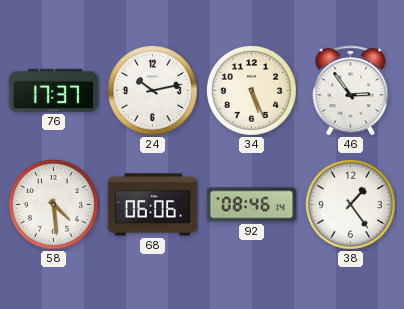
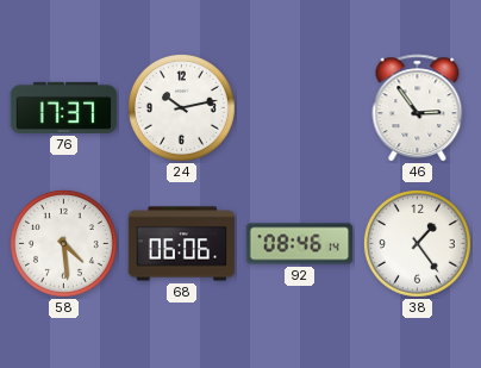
34: 5:26 -> none (251, 90)
